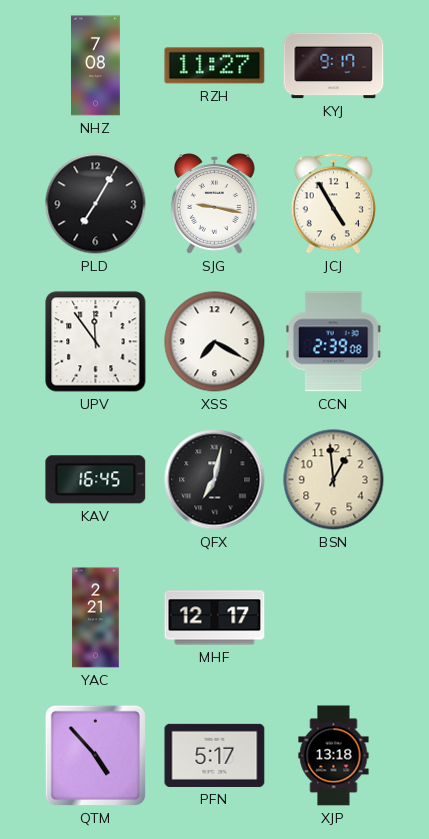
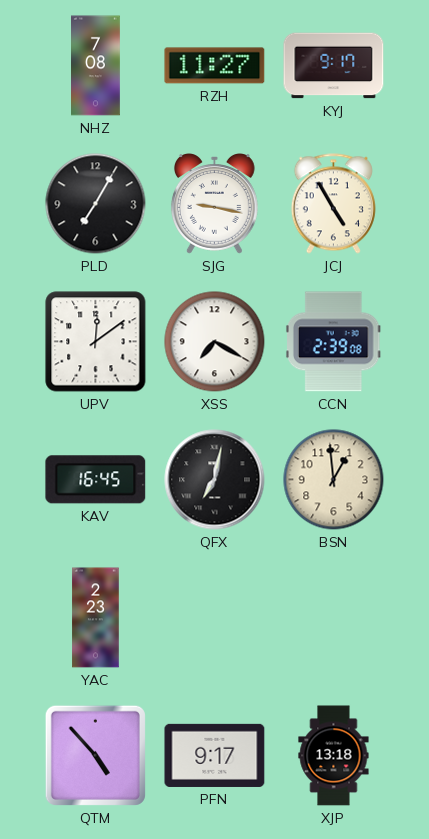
UPV: 11:54 -> 12:09 (96, 342)
YAC: 2:21 -> 2:23 (96, 618)
MHF: 12:17 -> none (215, 618)
PFN: 5:17 -> 9:17 (215, 755)
